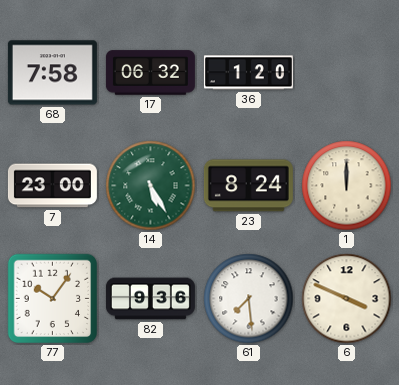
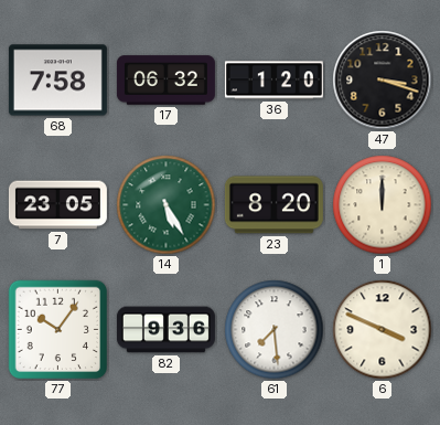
47: none -> 3:18 (383, 81)
7: 23:00 -> 23:05 (57, 205)
23: 8:24 -> 8:20 (273, 205)
